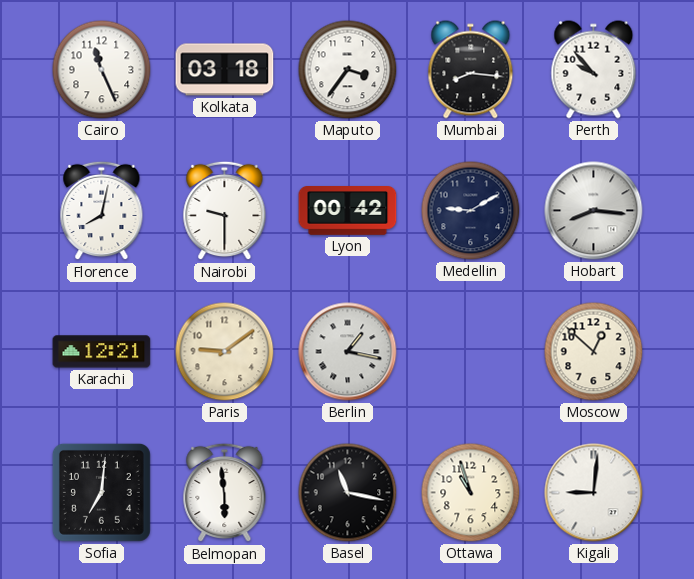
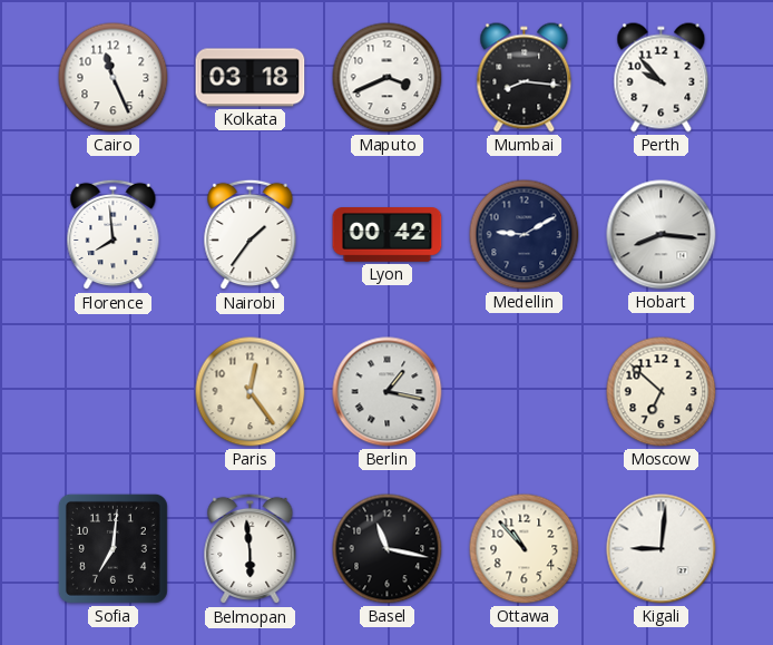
Maputo: 3:36 -> 3:41 (388, 78)
Florence: 8:02 -> 7:59 (114, 235)
Nairobi: 9:30 -> 1:36 (251, 235)
Karachi: 12:21 -> none (102, 352)
Paris: 9:09 -> 12:24 (251, 392)
Moscow: 12:52 -> 6:52 (662, 392)
Ottawa: 10:57 -> 10:53 (525, 549)
